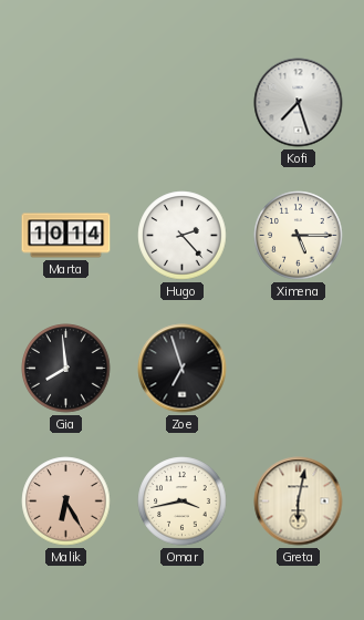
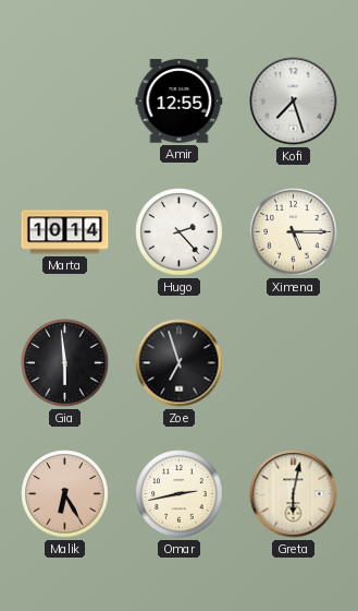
Amir: none -> 12:55 (180, 101)
Gia: 7:59 -> 5:59 (65, 363)
Omar: 3:43 -> 2:43 (180, 494)
